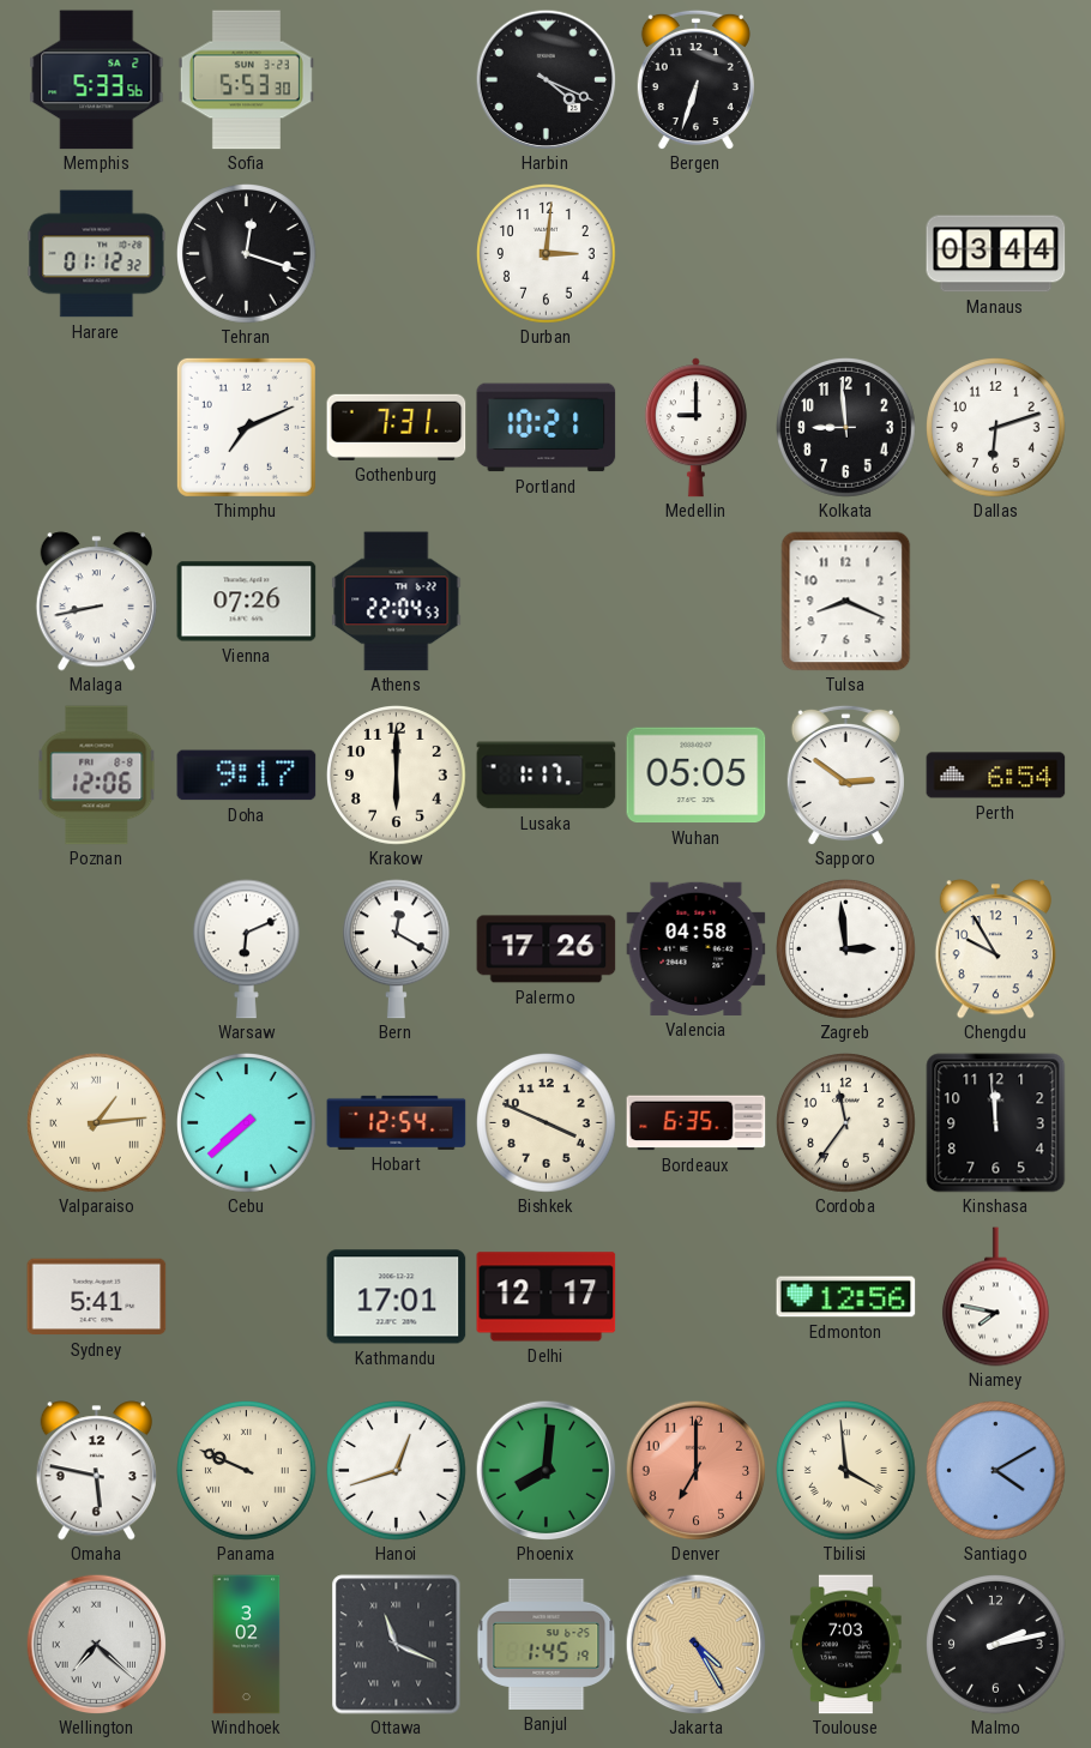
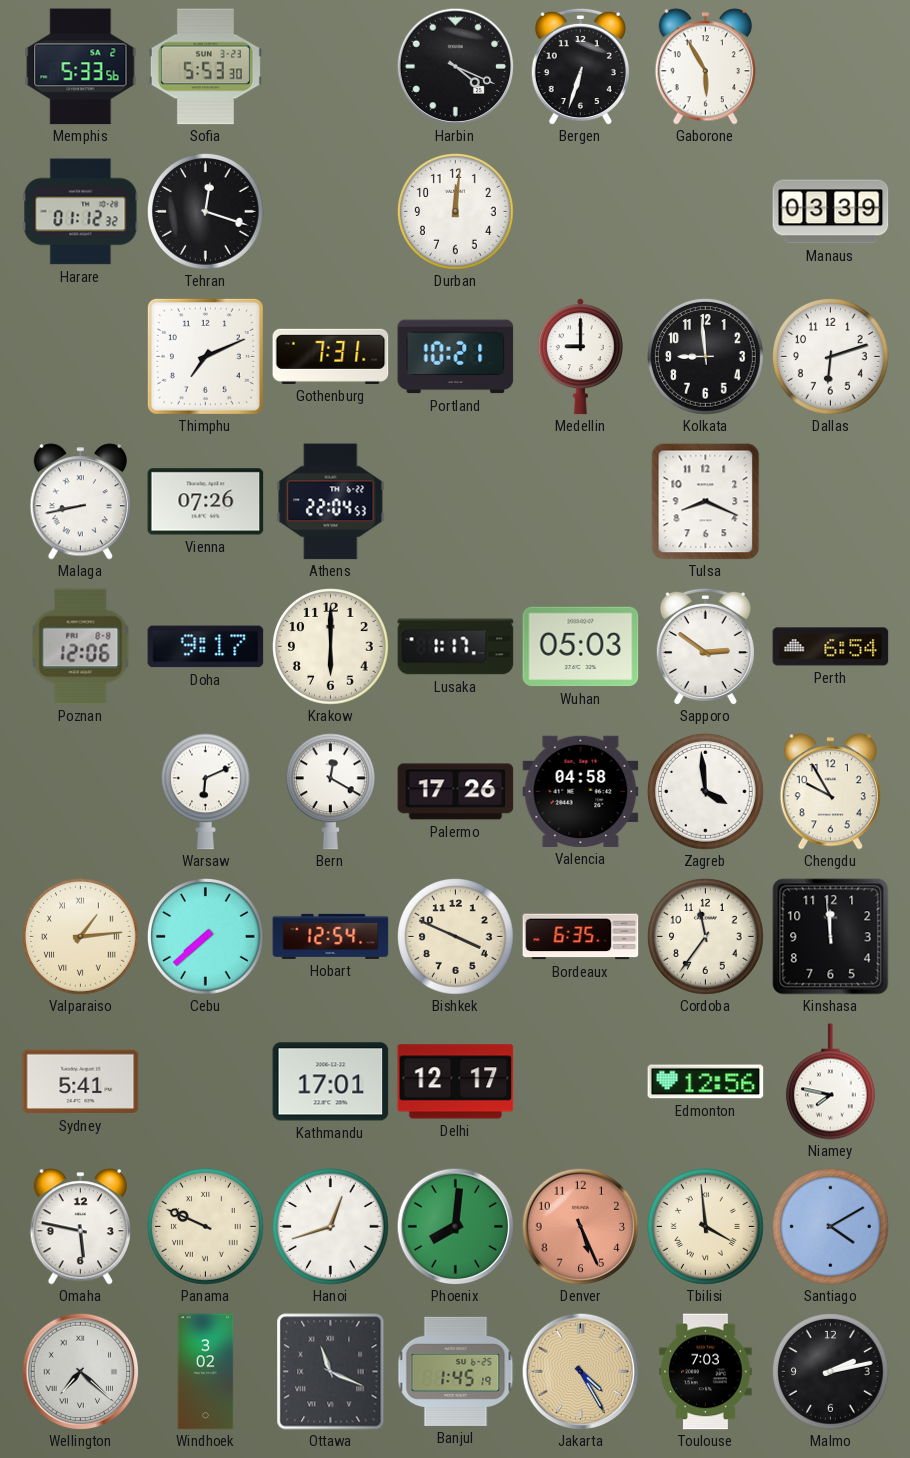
Gaborone: none -> 5:55 (705, 67)
Durban: 3:01 -> 12:01 (456, 212)
Manaus: 03:44 -> 03:39 (831, 212)
Wuhan: 05:05 -> 05:03 (581, 647)
Zagreb: 2:59 -> 3:59 (706, 792)
Denver: 7:00 -> 5:26 (580, 1226)
